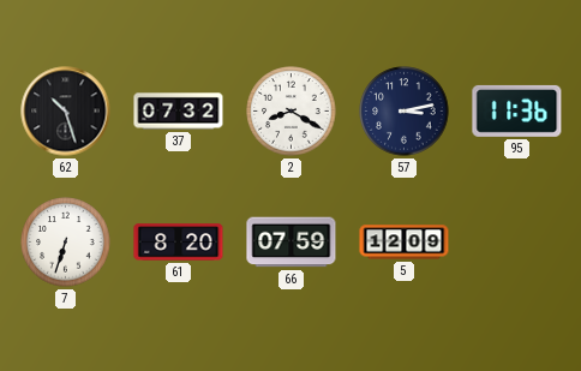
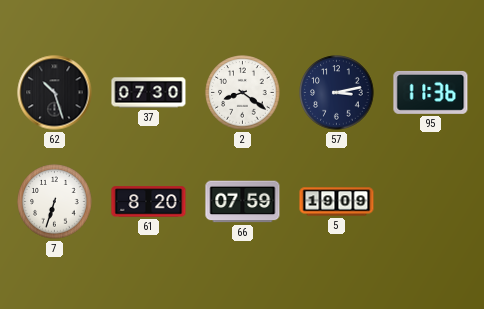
37: 07:32 -> 07:30 (149, 93)
2: 8:20 -> 8:21 (243, 93)
5: 12:09 -> 19:09 (337, 202)
